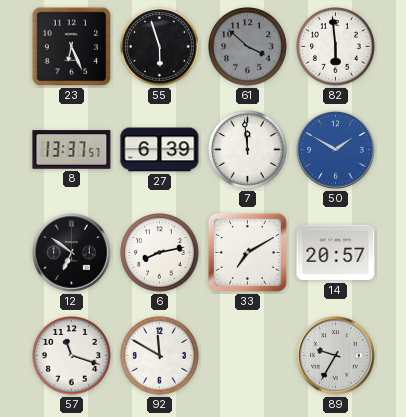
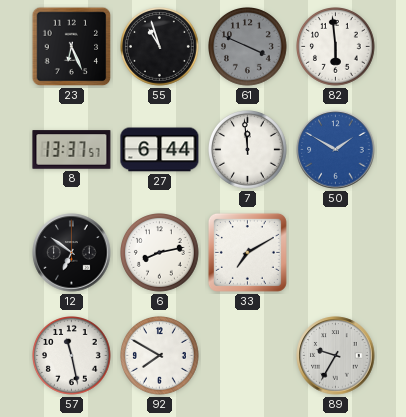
55: 5:57 -> 10:57 (160, 47)
61: 3:52 -> 3:49 (248, 47)
27: 6:39 -> 6:44 (160, 150)
14: 20:57 -> none (336, 253)
57: 11:18 -> 11:28 (72, 356)
92: 11:50 -> 7:50 (160, 356)
